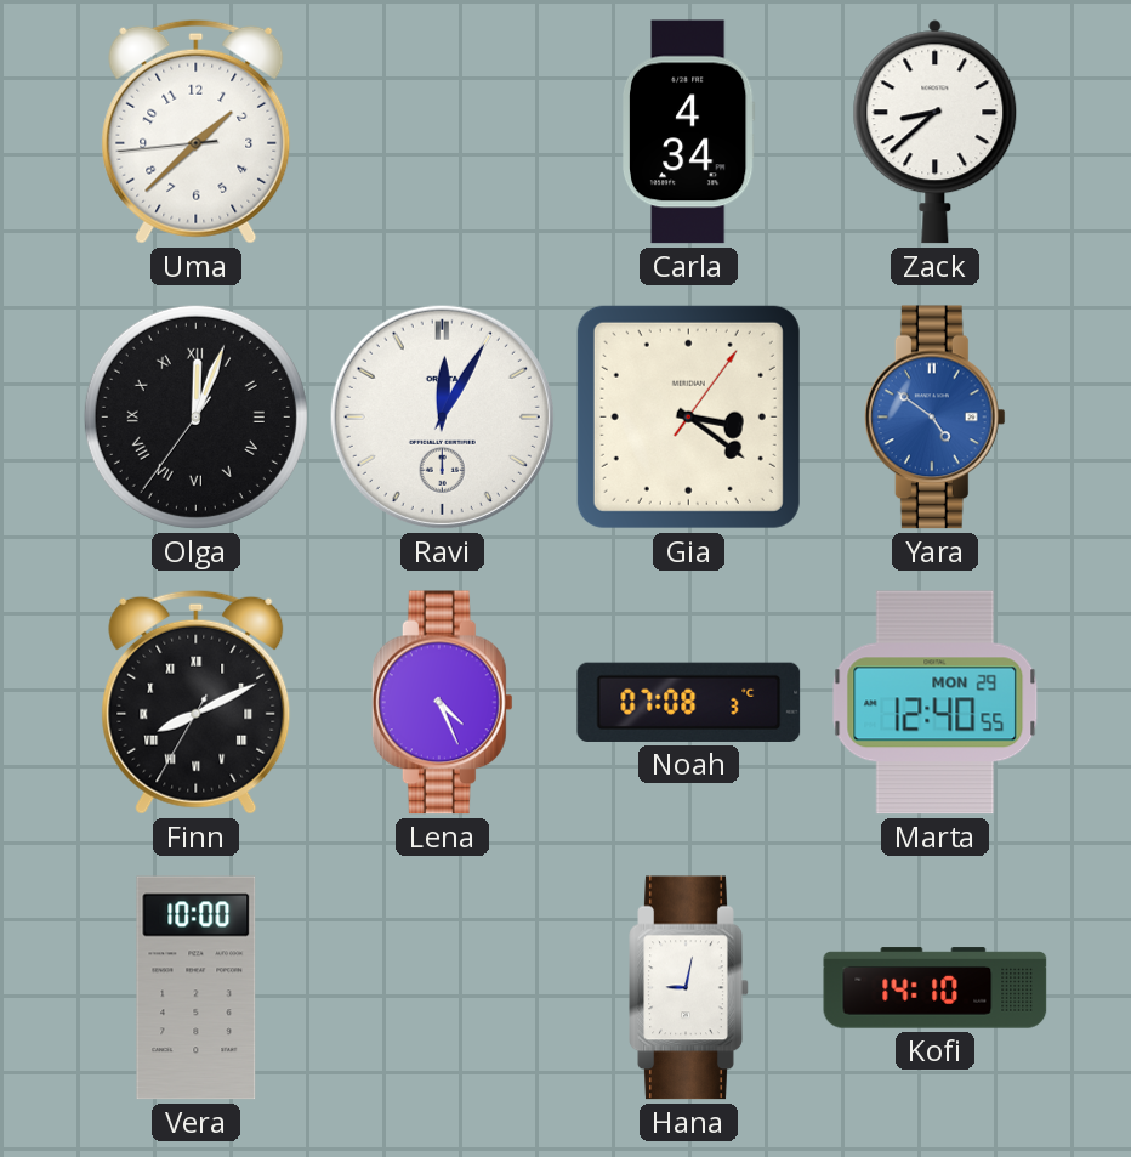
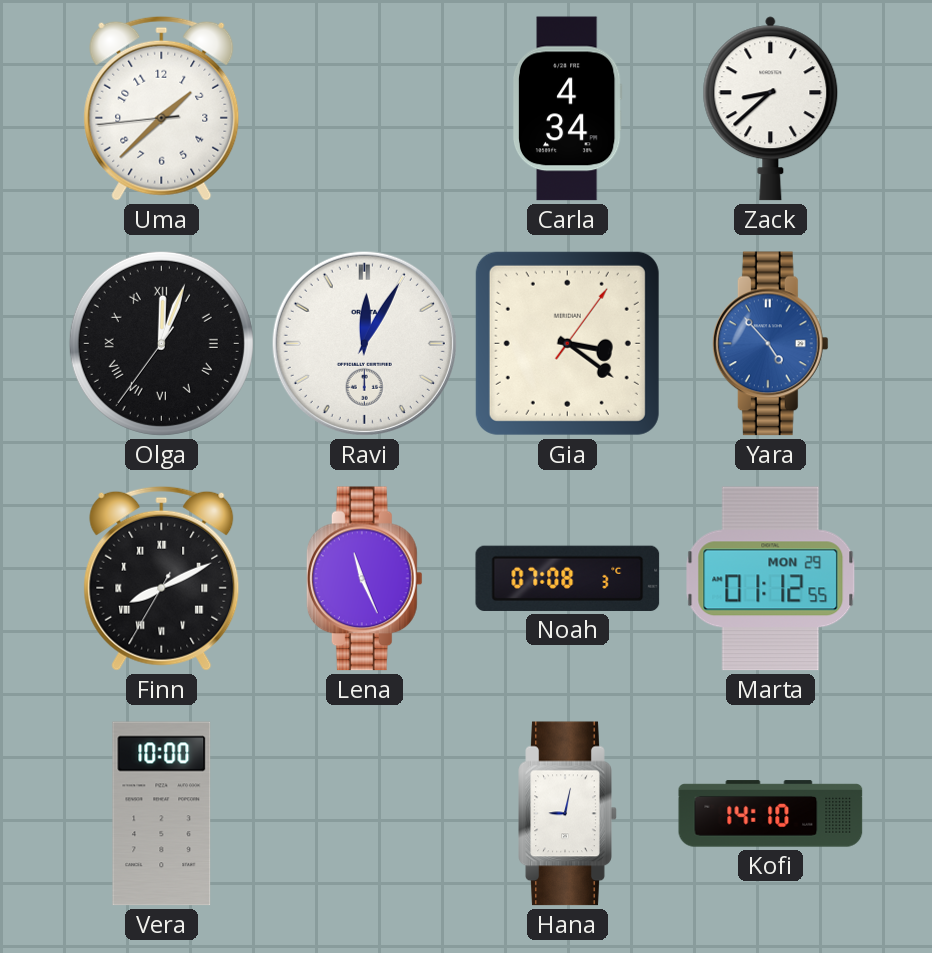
Yara: 4:51 -> 4:53 (770, 344)
Lena: 4:26 -> 11:26 (364, 579)
Marta: 12:40 -> 01:12 (771, 579)
